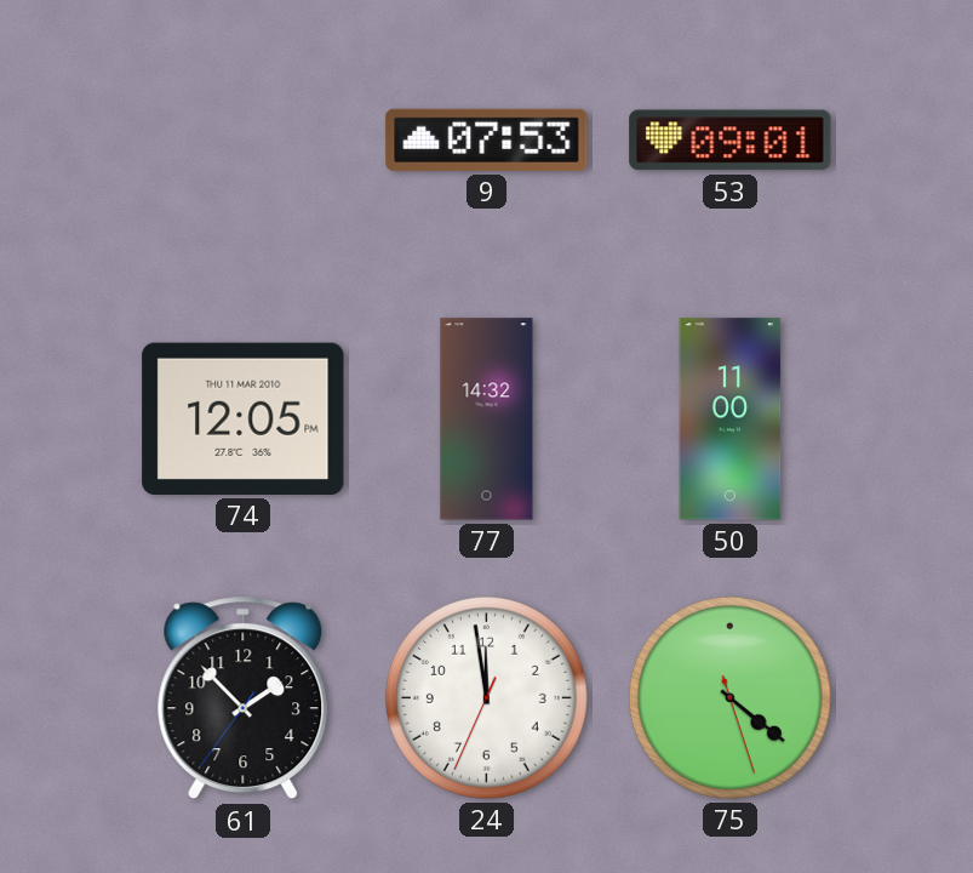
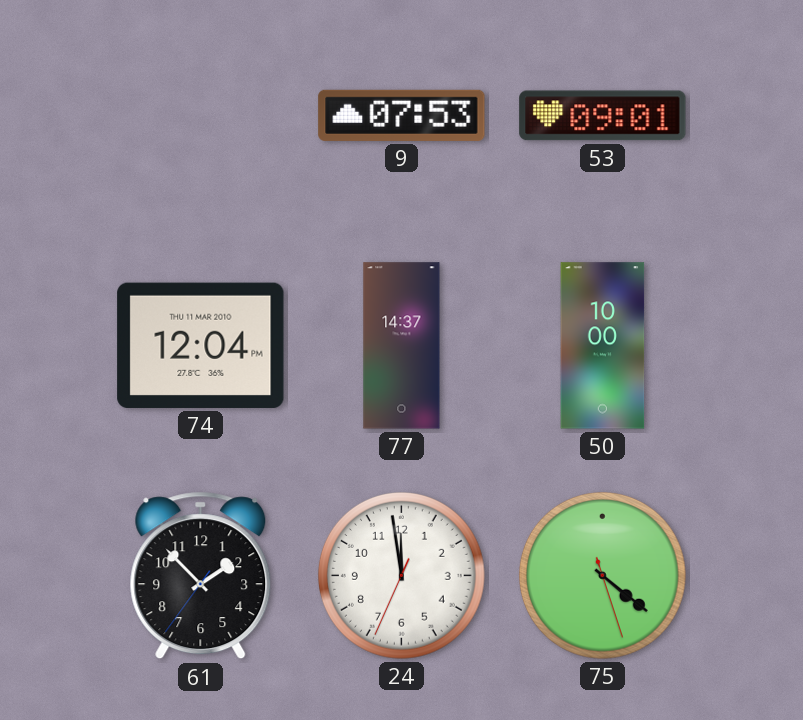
74: 12:05 -> 12:04 (201, 345)
77: 14:32 -> 14:37 (402, 346)
50: 11:00 -> 10:00 (603, 346)
